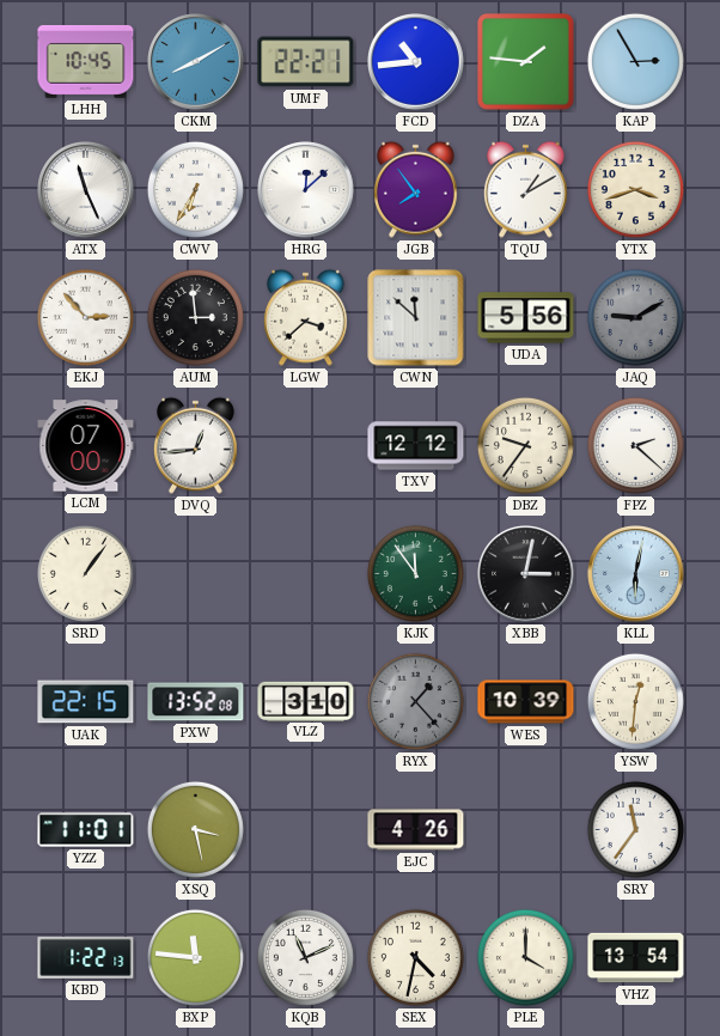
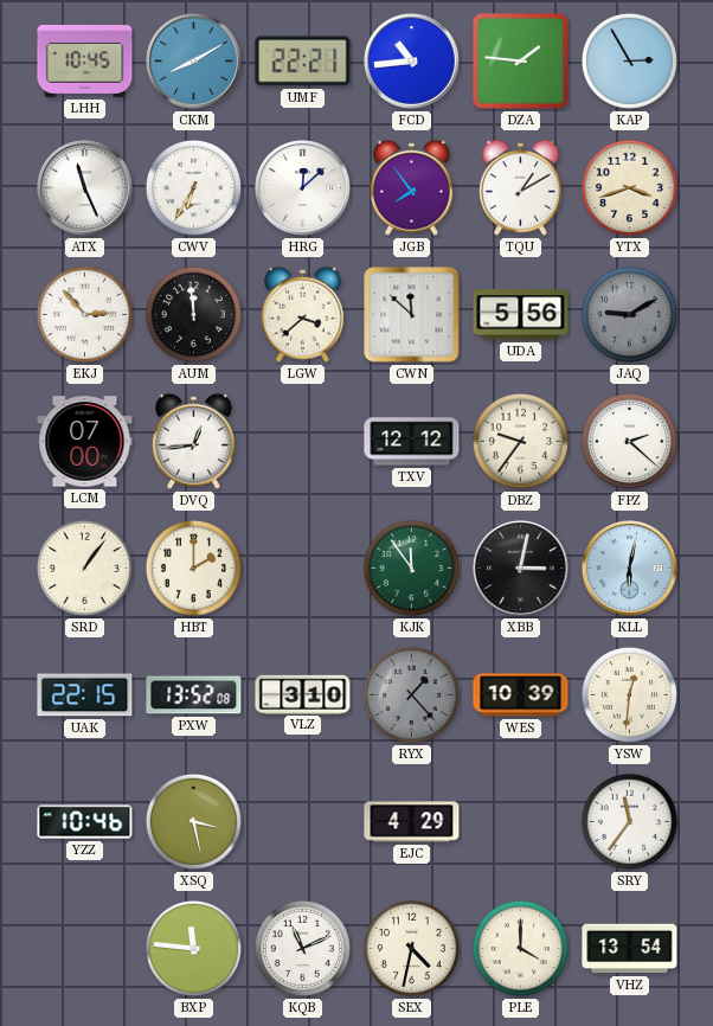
AUM: 2:59 -> 11:59 (193, 314)
HBT: none -> 2:00 (193, 567)
YZZ: 11:01 -> 10:46 (85, 822)
EJC: 4:26 -> 4:29 (412, 822)
KBD: 1:22 -> none (86, 957)
